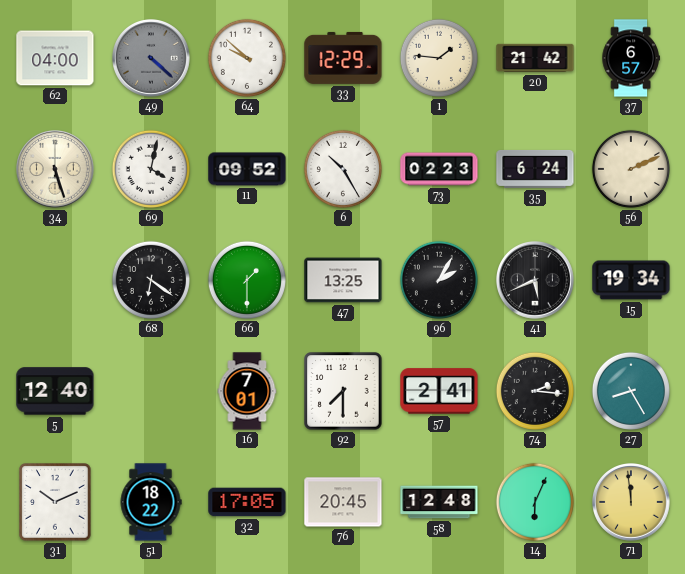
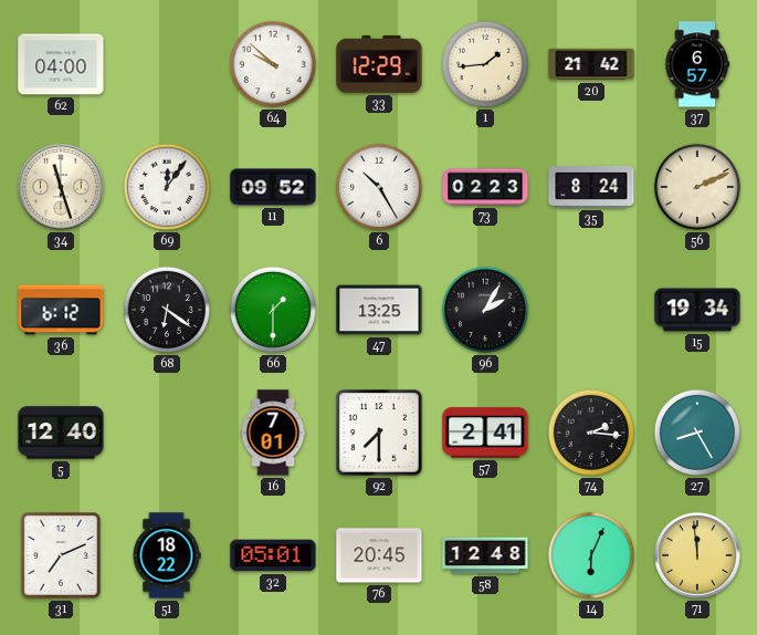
49: 4:22 -> none (152, 59)
1: 1:46 -> 1:44 (485, 64)
34: 5:27 -> 11:27 (62, 188)
69: 4:02 -> 12:06 (167, 187)
35: 6:24 -> 8:24 (591, 187)
36: none -> 6:12 (61, 310)
41: 5:41 -> none (536, 281)
31: 10:11 -> 7:11 (61, 555)
32: 17:05 -> 05:01 (273, 555)
